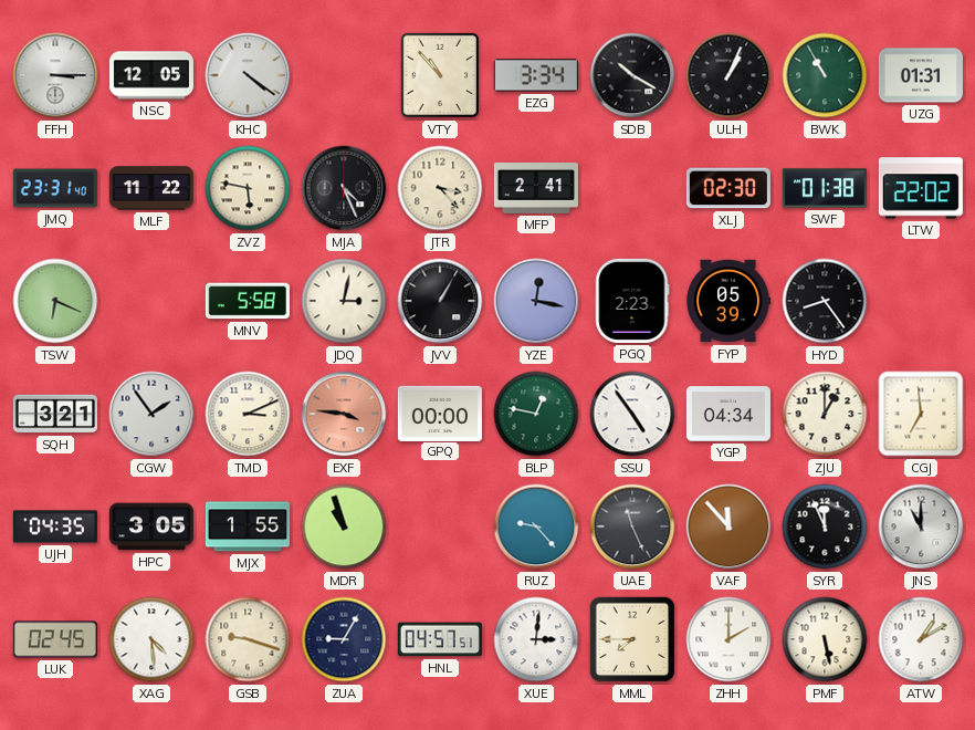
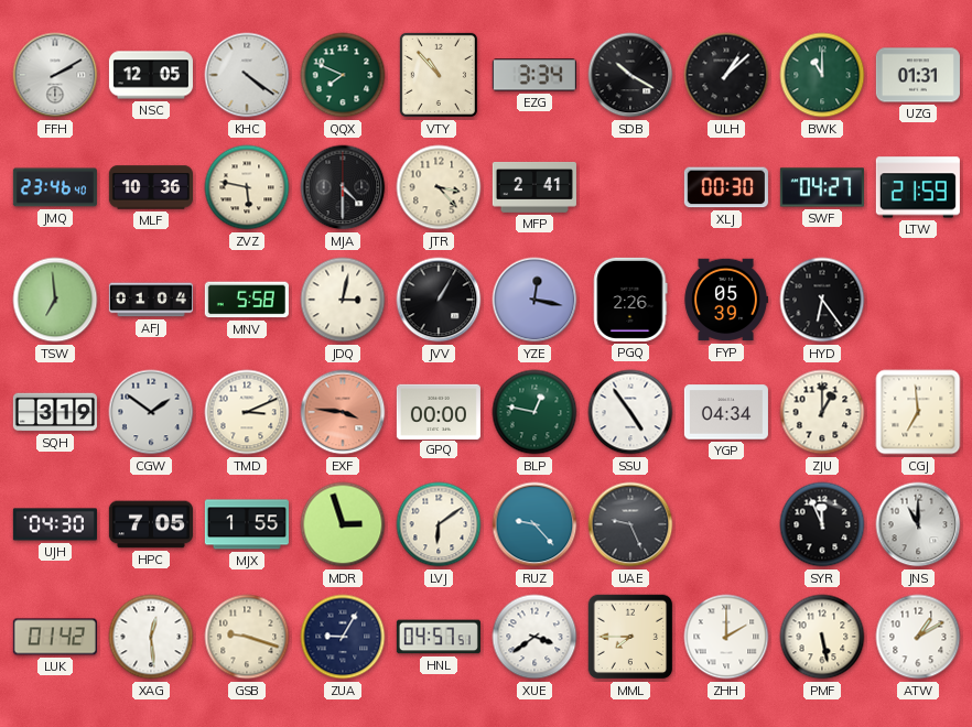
FFH: 3:15 -> 2:10 (55, 75)
QQX: none -> 7:49 (343, 75)
ULH: 1:04 -> 1:08 (726, 75)
BWK: 10:55 -> 11:00 (822, 75)
JMQ: 23:31 -> 23:46 (55, 187)
MLF: 11:22 -> 10:36 (151, 187)
MJA: 4:26 -> 4:30 (343, 187)
XLJ: 02:30 -> 00:30 (726, 187)
SWF: 01:38 -> 04:27 (822, 187)
LTW: 22:02 -> 21:59 (918, 187)
TSW: 6:19 -> 6:59 (55, 300)
AFJ: none -> 01:04 (151, 300)
PGQ: 2:23 -> 2:26 (630, 300)
HYD: 8:24 -> 6:24 (822, 300)
SQH: 3:21 -> 3:19 (55, 412)
CGW: 1:54 -> 1:51 (151, 412)
UJH: 04:35 -> 04:30 (55, 524)
HPC: 3:05 -> 7:05 (151, 524)
MDR: 10:57 -> 2:57 (343, 524)
LVJ: none -> 6:09 (439, 524)
UAE: 11:26 -> 9:26 (630, 524)
VAF: 11:53 -> none (728, 526)
LUK: 02:45 -> 01:42 (55, 637)
XAG: 4:29 -> 12:29 (151, 637)
XUE: 3:01 -> 3:39 (534, 637)
